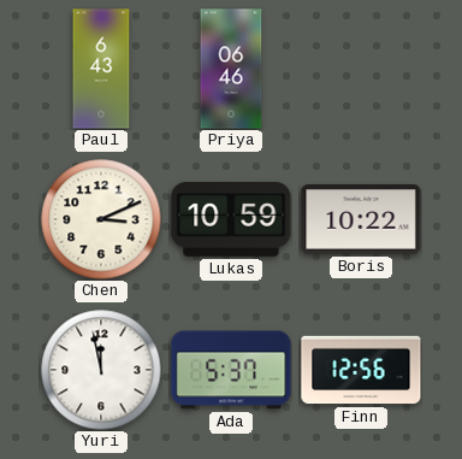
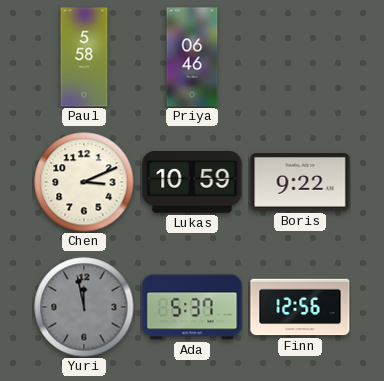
Paul: 6:43 -> 5:58 (84, 57)
Boris: 10:22 -> 9:22 (300, 183)
Yuri dial: white -> grey (84, 307)
